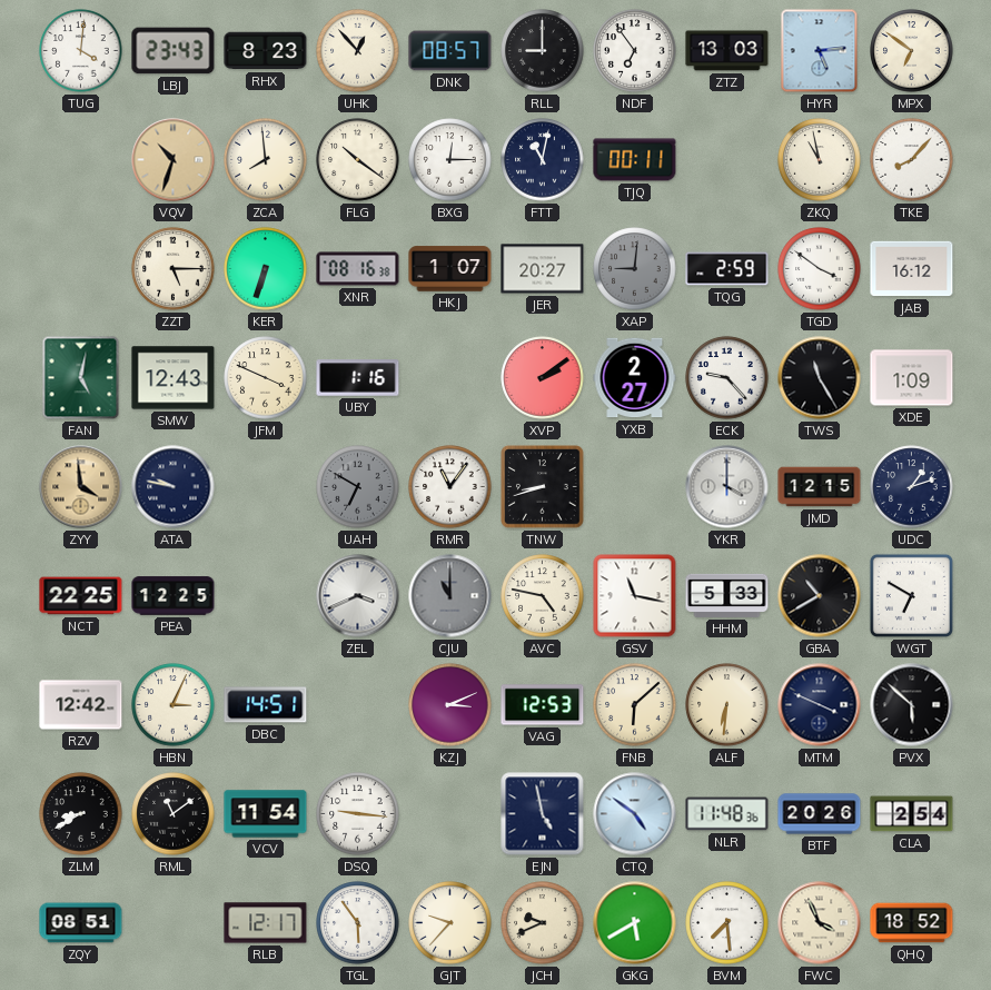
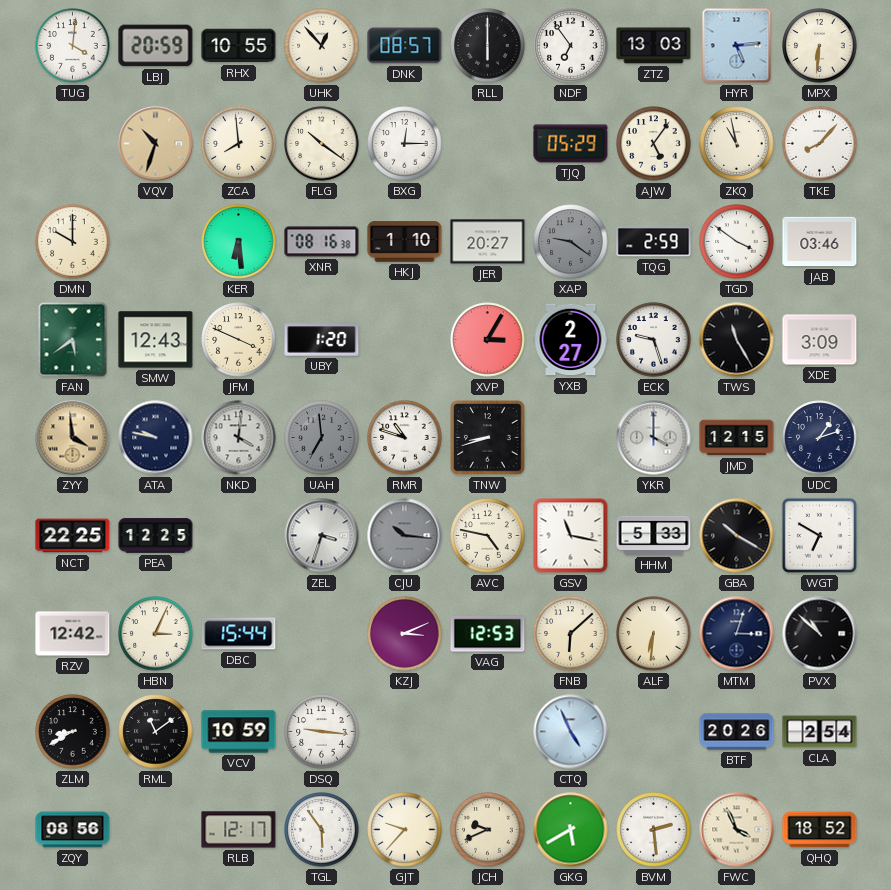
LBJ: 23:43 -> 20:59 (156, 46)
RHX: 8:23 -> 10:55 (239, 46)
RLL: 9:00 -> 6:00 (488, 46)
MPX: 6:51 -> 6:31 (820, 46)
FTT: 11:02 -> none (543, 160)
TJQ: 00:11 -> 05:29 (571, 144)
AJW: none -> 5:06 (654, 144)
DMN: none -> 10:00 (73, 242)
ZZT: 5:15 -> none (174, 269)
KER: 6:33 -> 6:29 (239, 242)
HKJ: 1:07 -> 1:10 (405, 242)
XAP: 9:01 -> 9:21 (571, 242)
JAB: 16:12 -> 03:46 (820, 242)
FAN: 5:02 -> 5:39 (73, 340)
UBY: 1:16 -> 1:20 (322, 340)
XVP: 2:09 -> 3:05 (488, 340)
ECK: 9:23 -> 9:27 (654, 340)
XDE: 1:09 -> 3:09 (820, 340)
NKD: none -> 4:01 (239, 438)
UAH: 6:50 -> 6:59 (322, 438)
RMR: 11:06 -> 10:48 (405, 438)
ZEL: 3:41 -> 3:33 (322, 536)
CJU: 11:00 -> 10:16 (405, 536)
GBA: 10:40 -> 10:20 (737, 536)
DBC: 14:51 -> 15:44 (239, 634)
MTM: 3:49 -> 3:03 (737, 634)
PVX: 5:52 -> 10:52 (820, 634)
VCV: 11:54 -> 10:59 (239, 732)
EJN: 4:58 -> none (543, 814)
CTQ: 4:51 -> 4:56 (571, 732)
NLR: 11:48 -> none (727, 814)
ZQY: 08:51 -> 08:56 (73, 830)
BVM: 7:29 -> 2:29 (654, 830)
